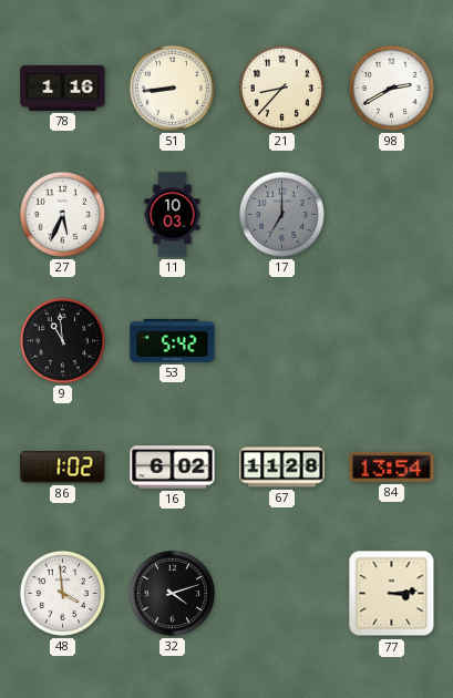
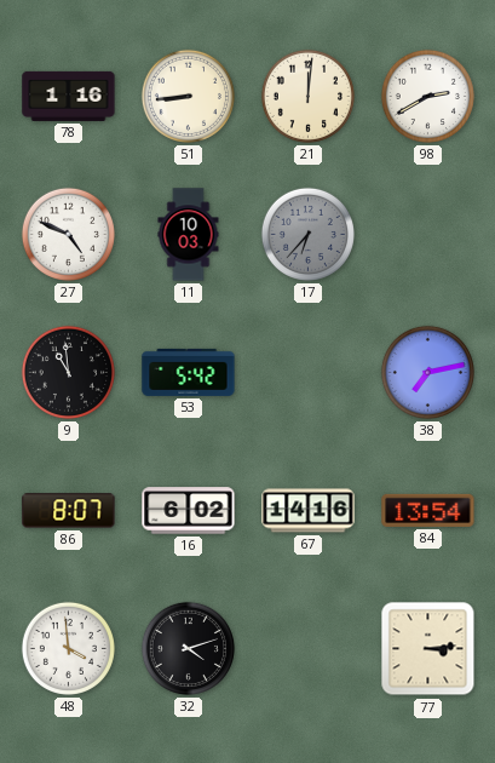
21: 8:37 -> 12:01 (307, 96)
27: 5:34 -> 4:49 (68, 234)
17: 7:00 -> 6:37 (307, 234)
38: none -> 7:13 (427, 372)
86: 1:02 -> 8:07 (69, 511)
67: 11:28 -> 14:16 (309, 511)
